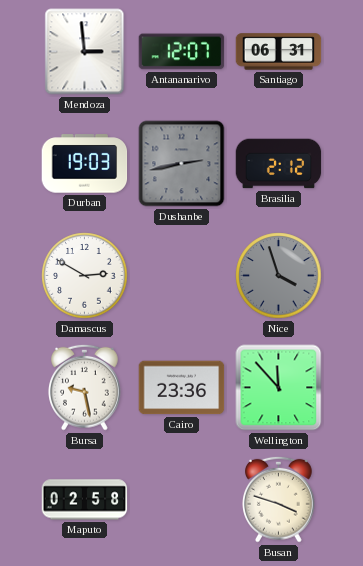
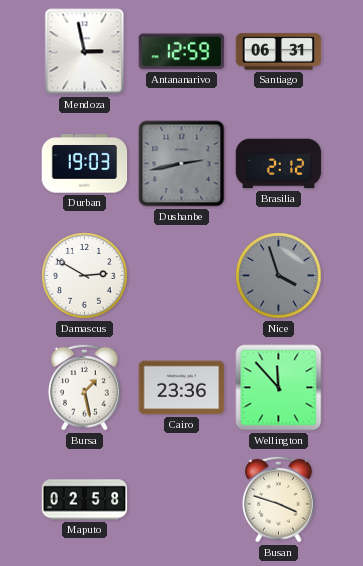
Mendoza: 2:59 -> 2:58 (85, 52)
Antananarivo: 12:07 -> 12:59 (182, 52)
Bursa: 9:28 -> 1:28 (85, 387)
